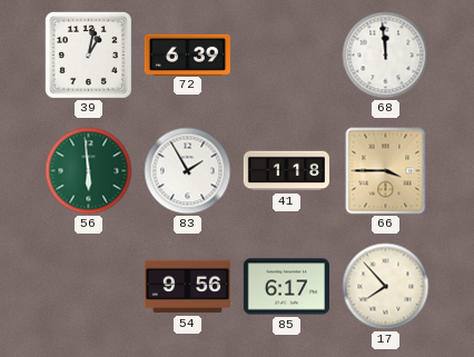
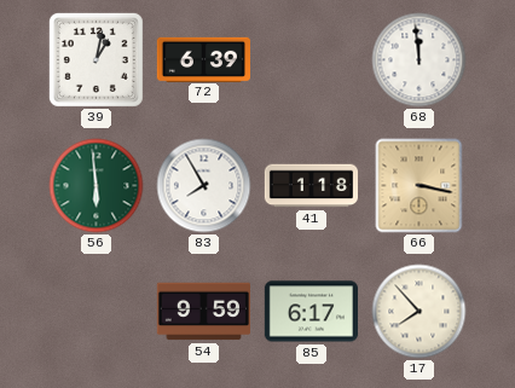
83: 1:55 -> 7:55 (204, 186)
66: 3:45 -> 3:17 (419, 186)
54: 9:56 -> 9:59 (203, 312)
